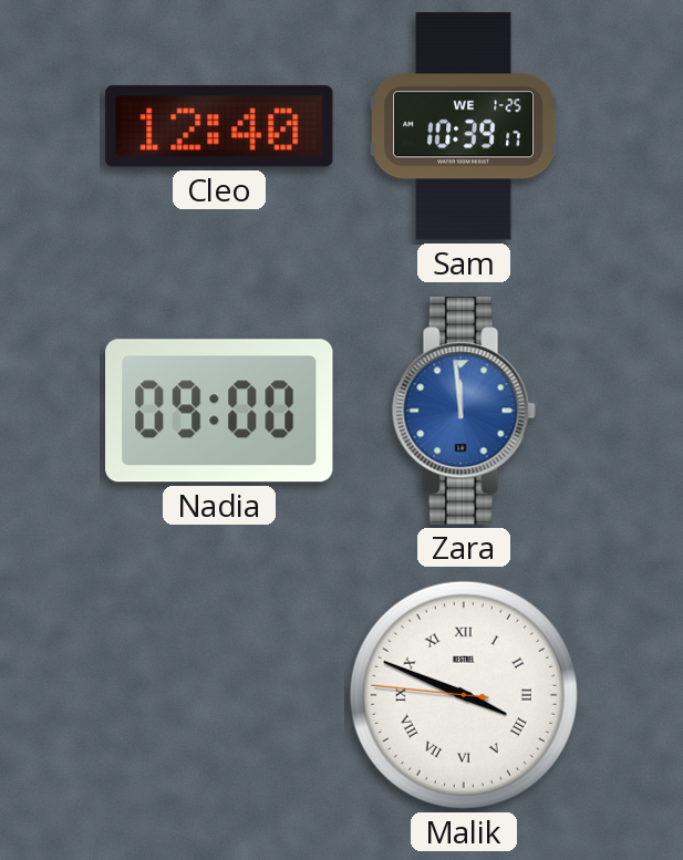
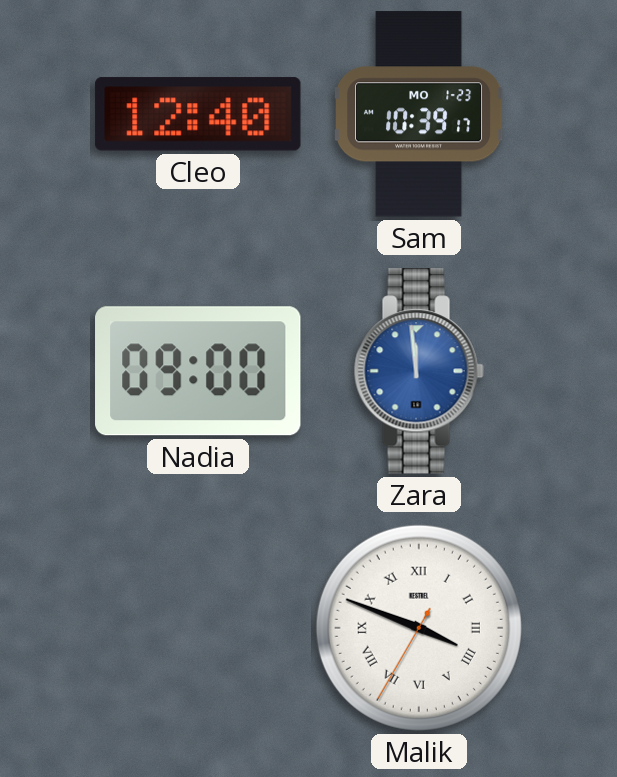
Sam date: WE 1-25 -> MO 1-23 (420, 114)
Malik: 3:48:46 -> 3:48:35 (419, 628)
